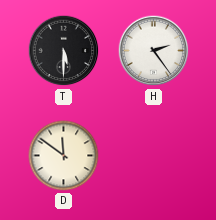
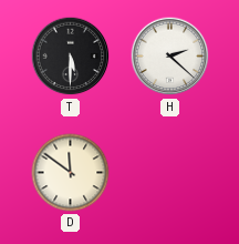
H: 2:24 -> 2:22 (170, 57)
